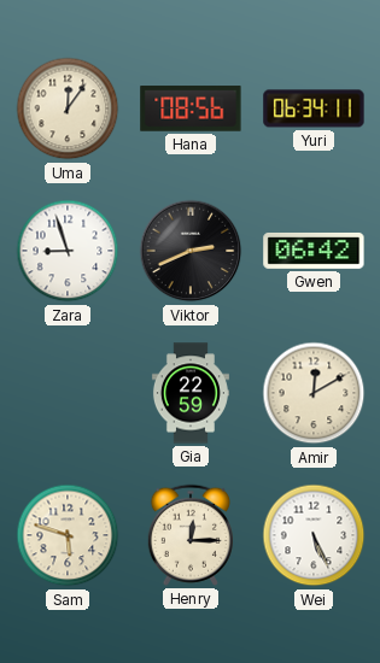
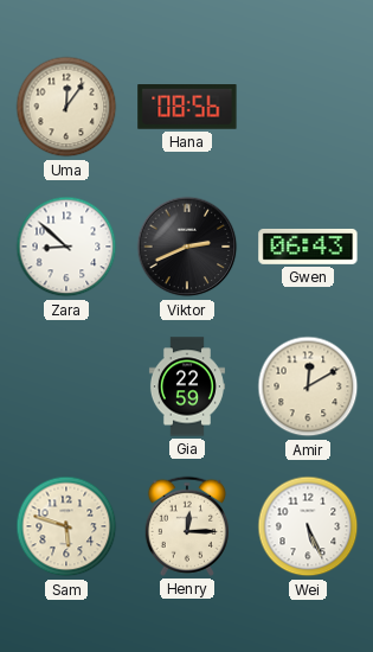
Yuri: 06:34 -> none (314, 108)
Zara: 8:57 -> 8:52 (66, 247)
Gwen: 06:42 -> 06:43 (308, 247)
